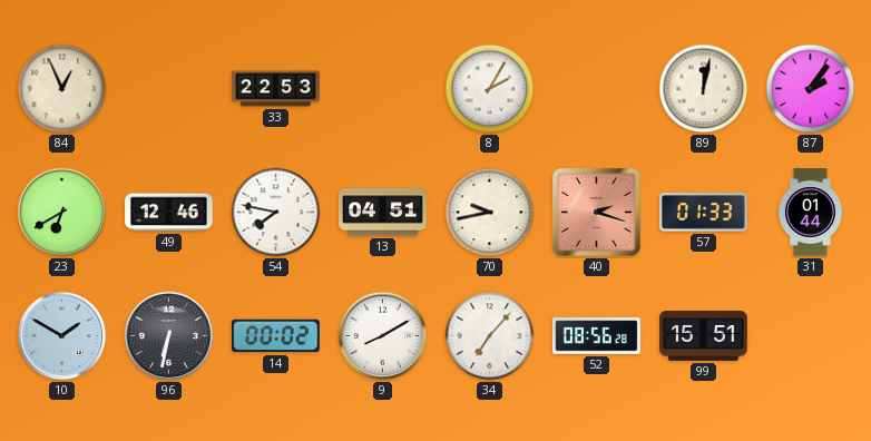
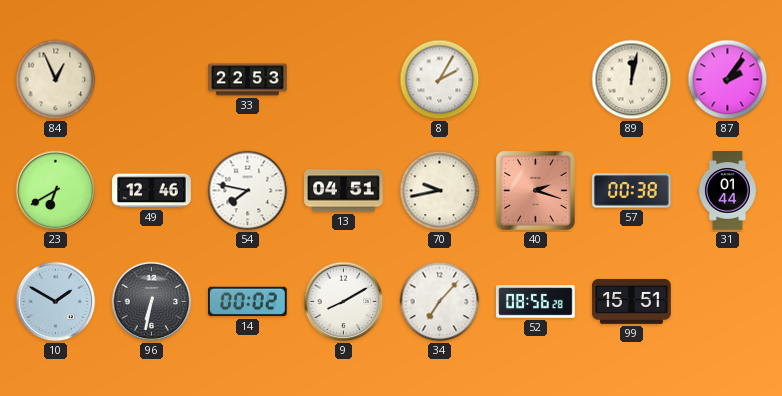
57: 01:33 -> 00:38 (632, 191)
